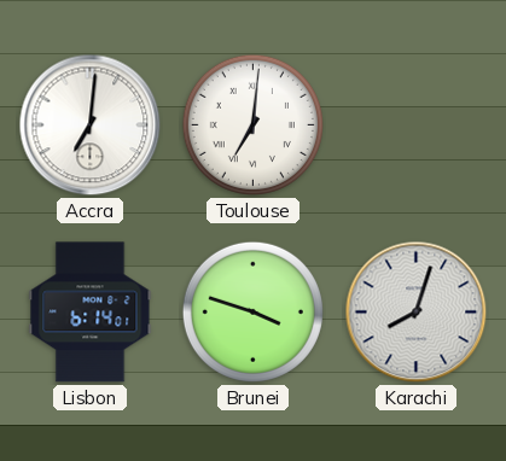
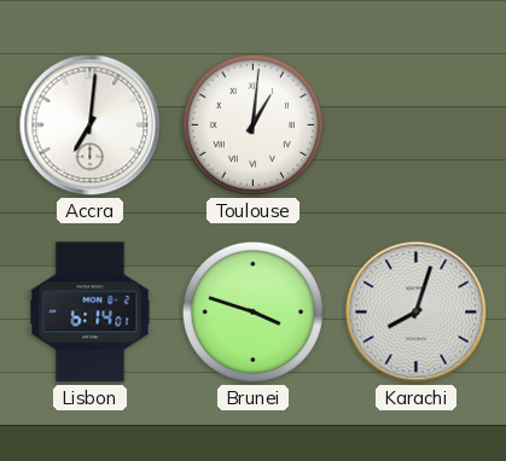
Toulouse: 7:01 -> 1:01 (252, 124)
